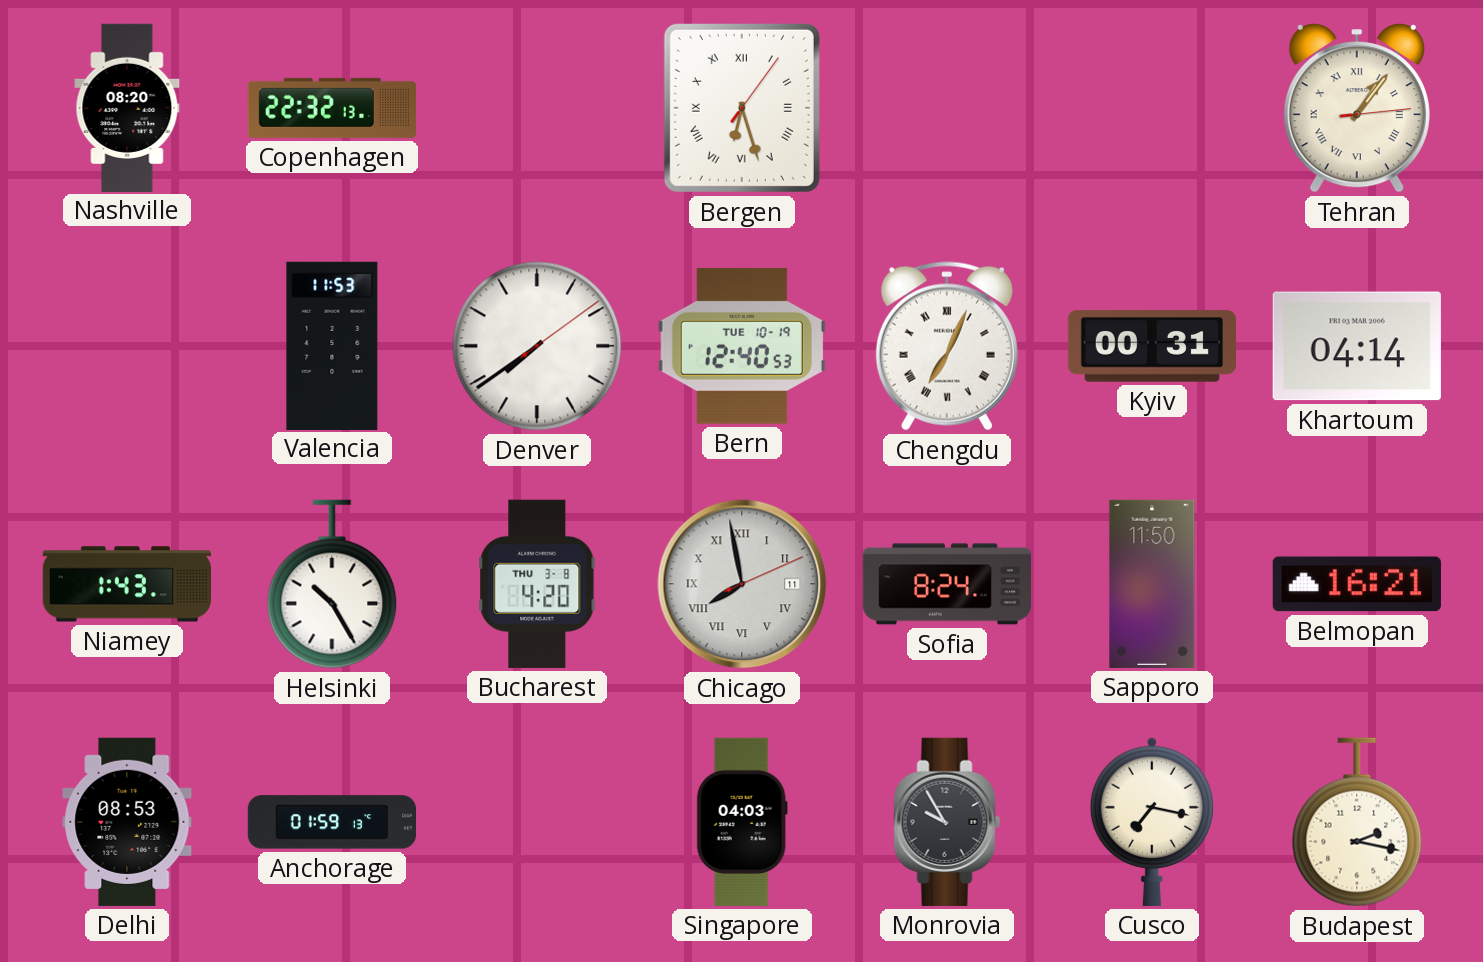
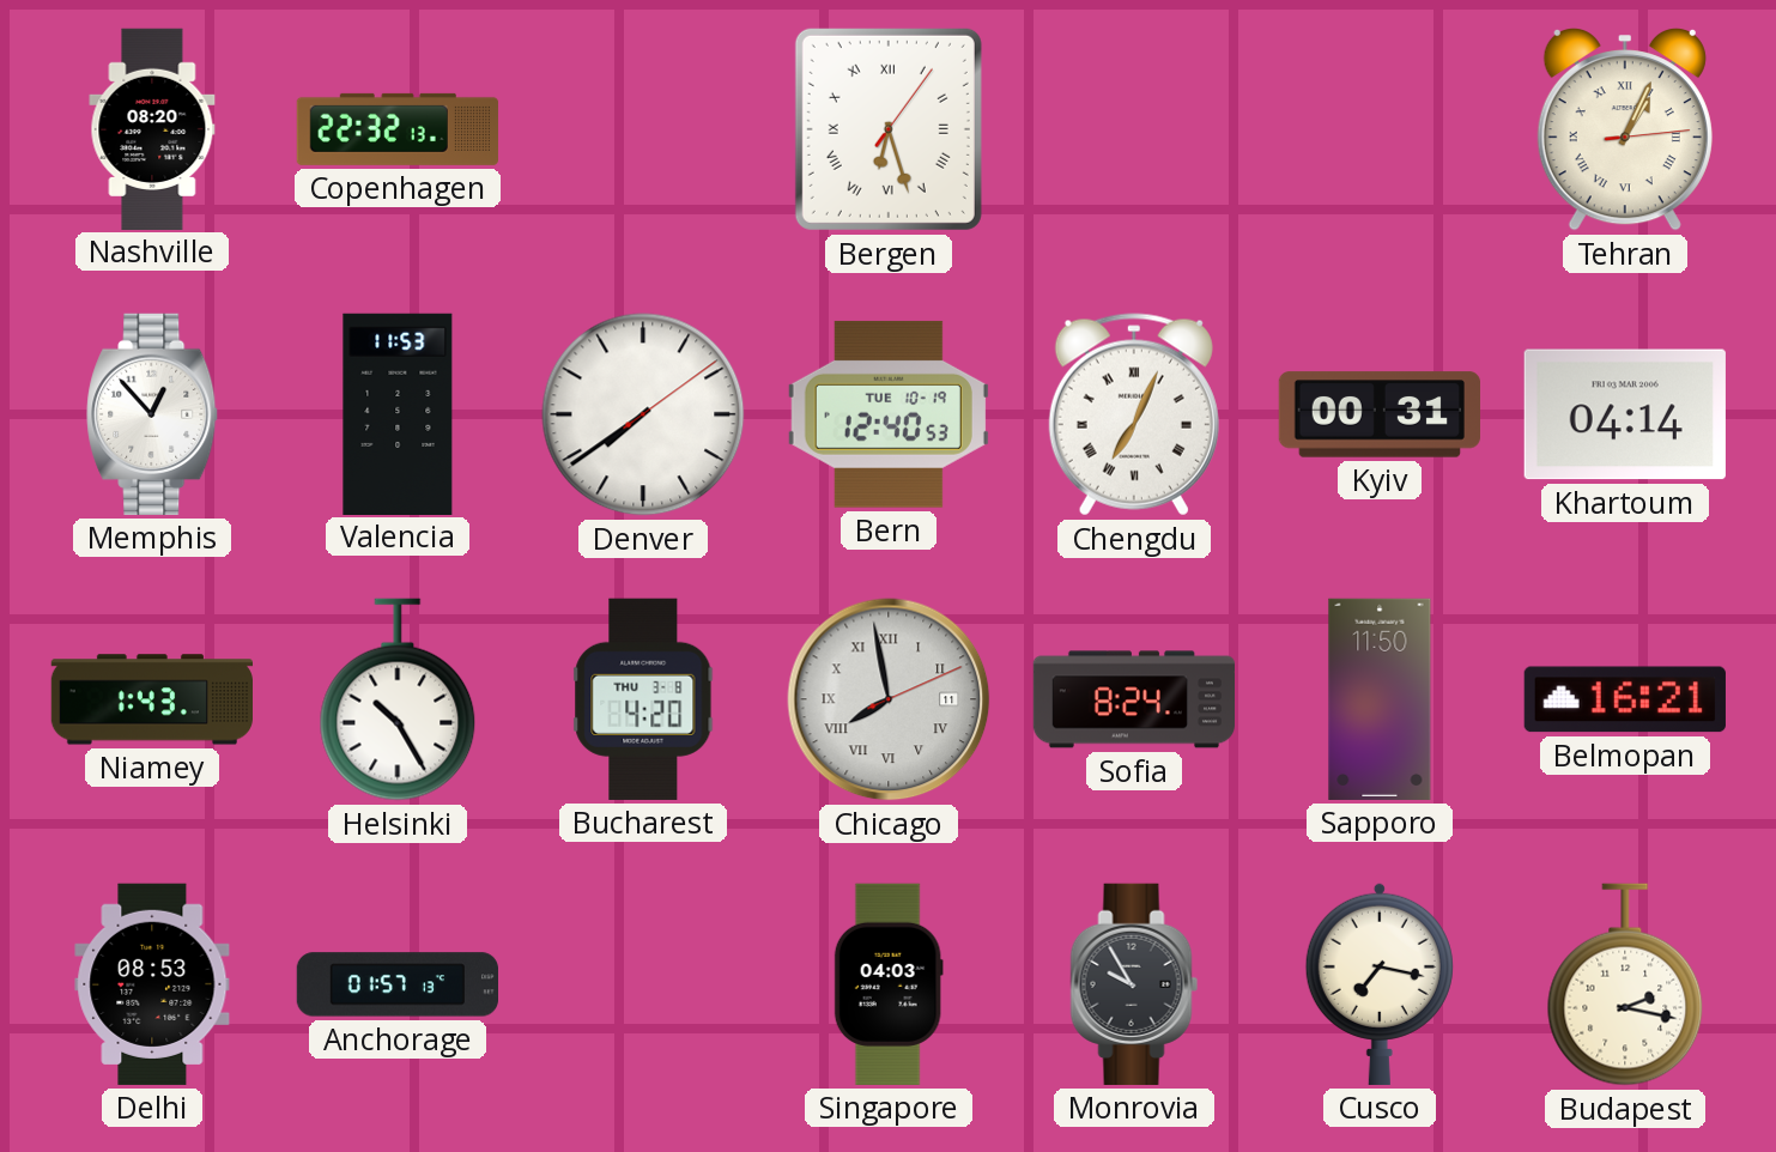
Tehran: 1:06 -> 1:04 (1625, 131)
Memphis: none -> 12:53 (153, 414)
Anchorage: 01:59 -> 01:57 (396, 984)
